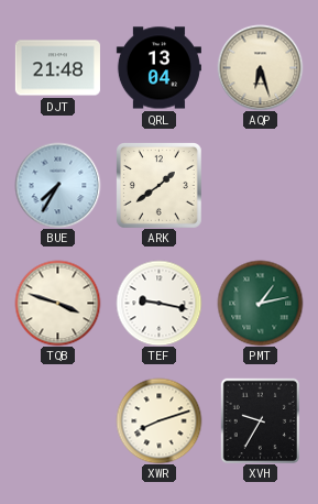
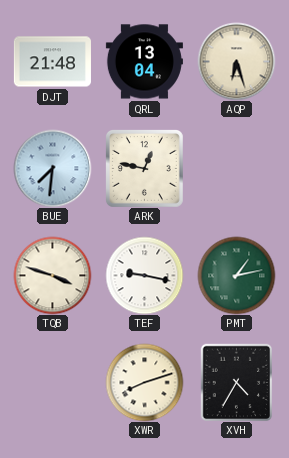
BUE: 7:35 -> 7:31 (52, 168)
ARK: 1:39 -> 12:47 (145, 169)
XVH: 9:35 -> 4:35 (237, 382)
